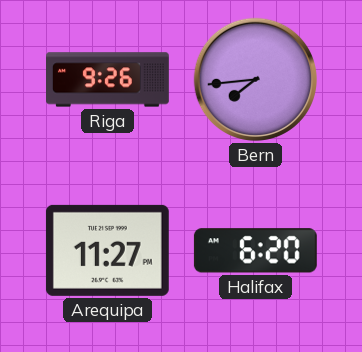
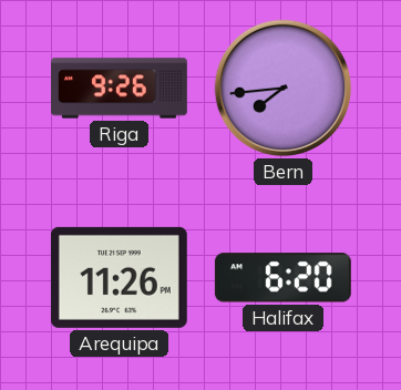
Arequipa: 11:27 -> 11:26 (119, 277)
